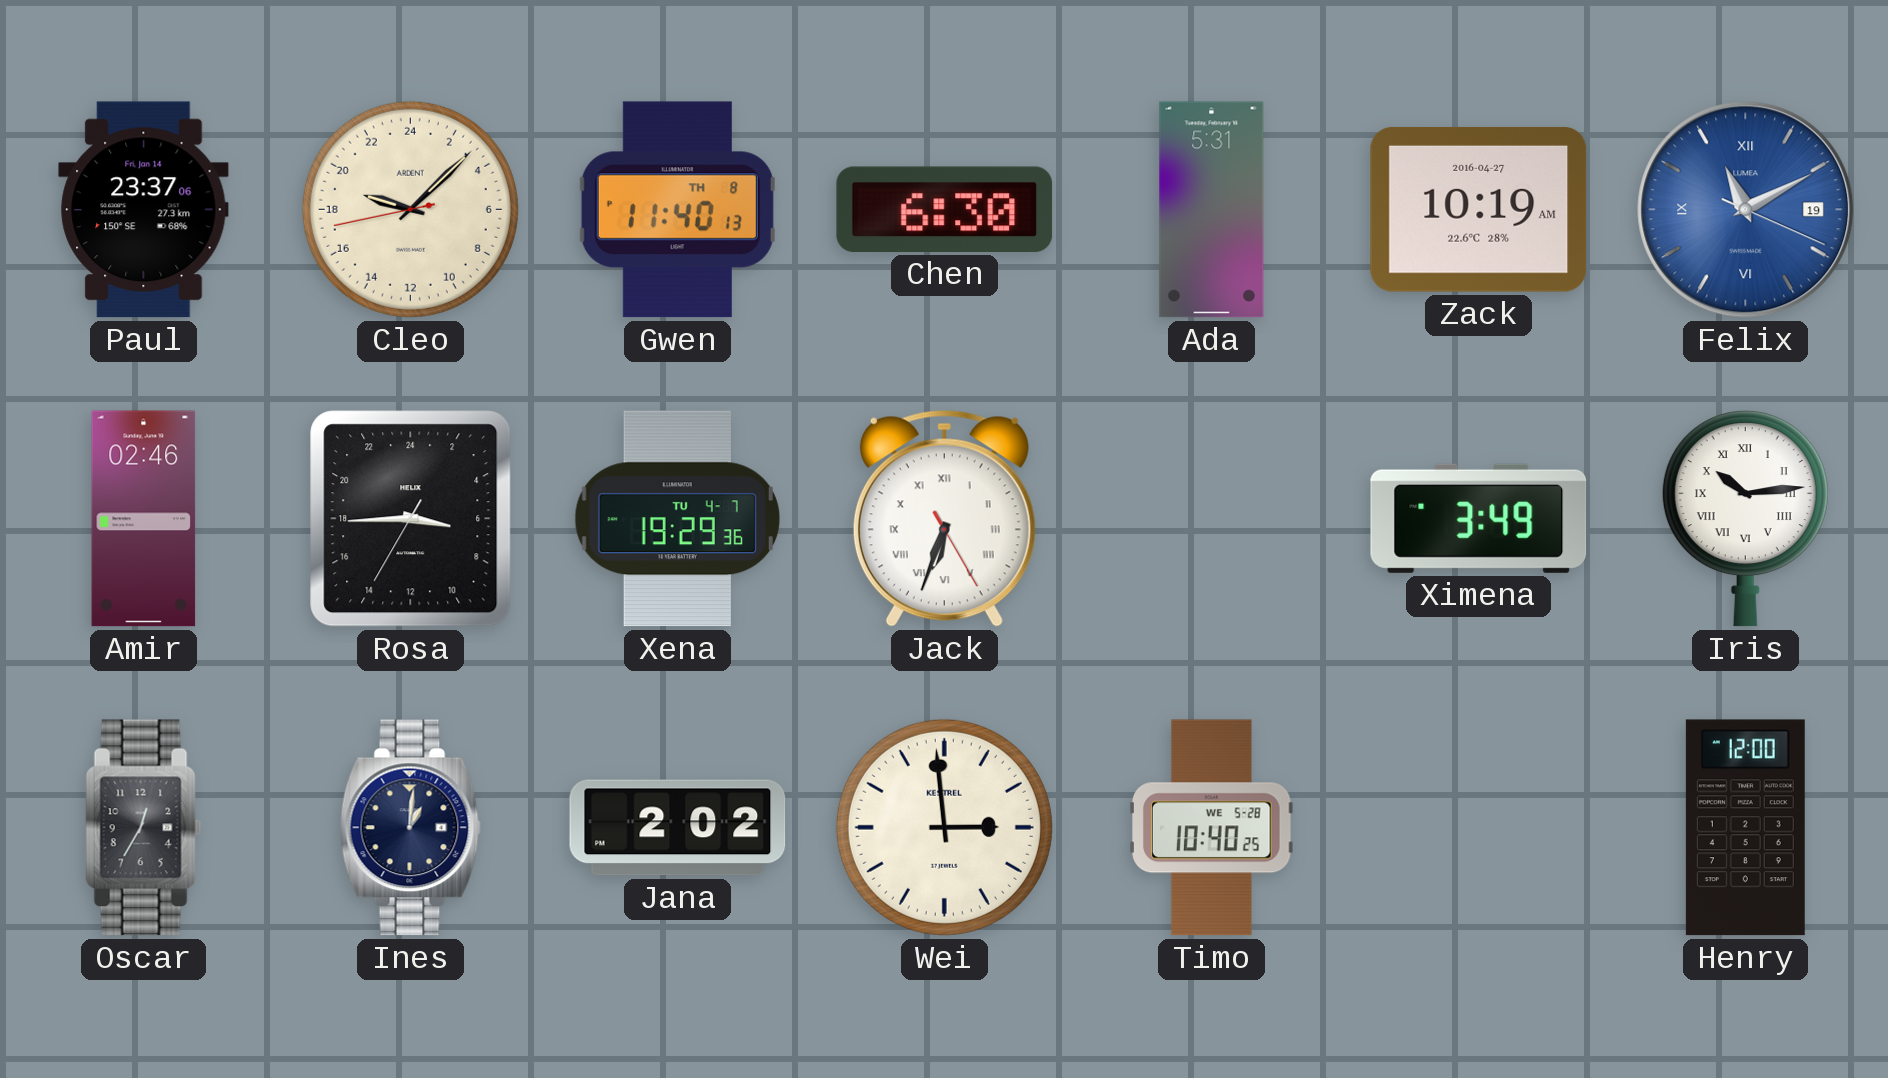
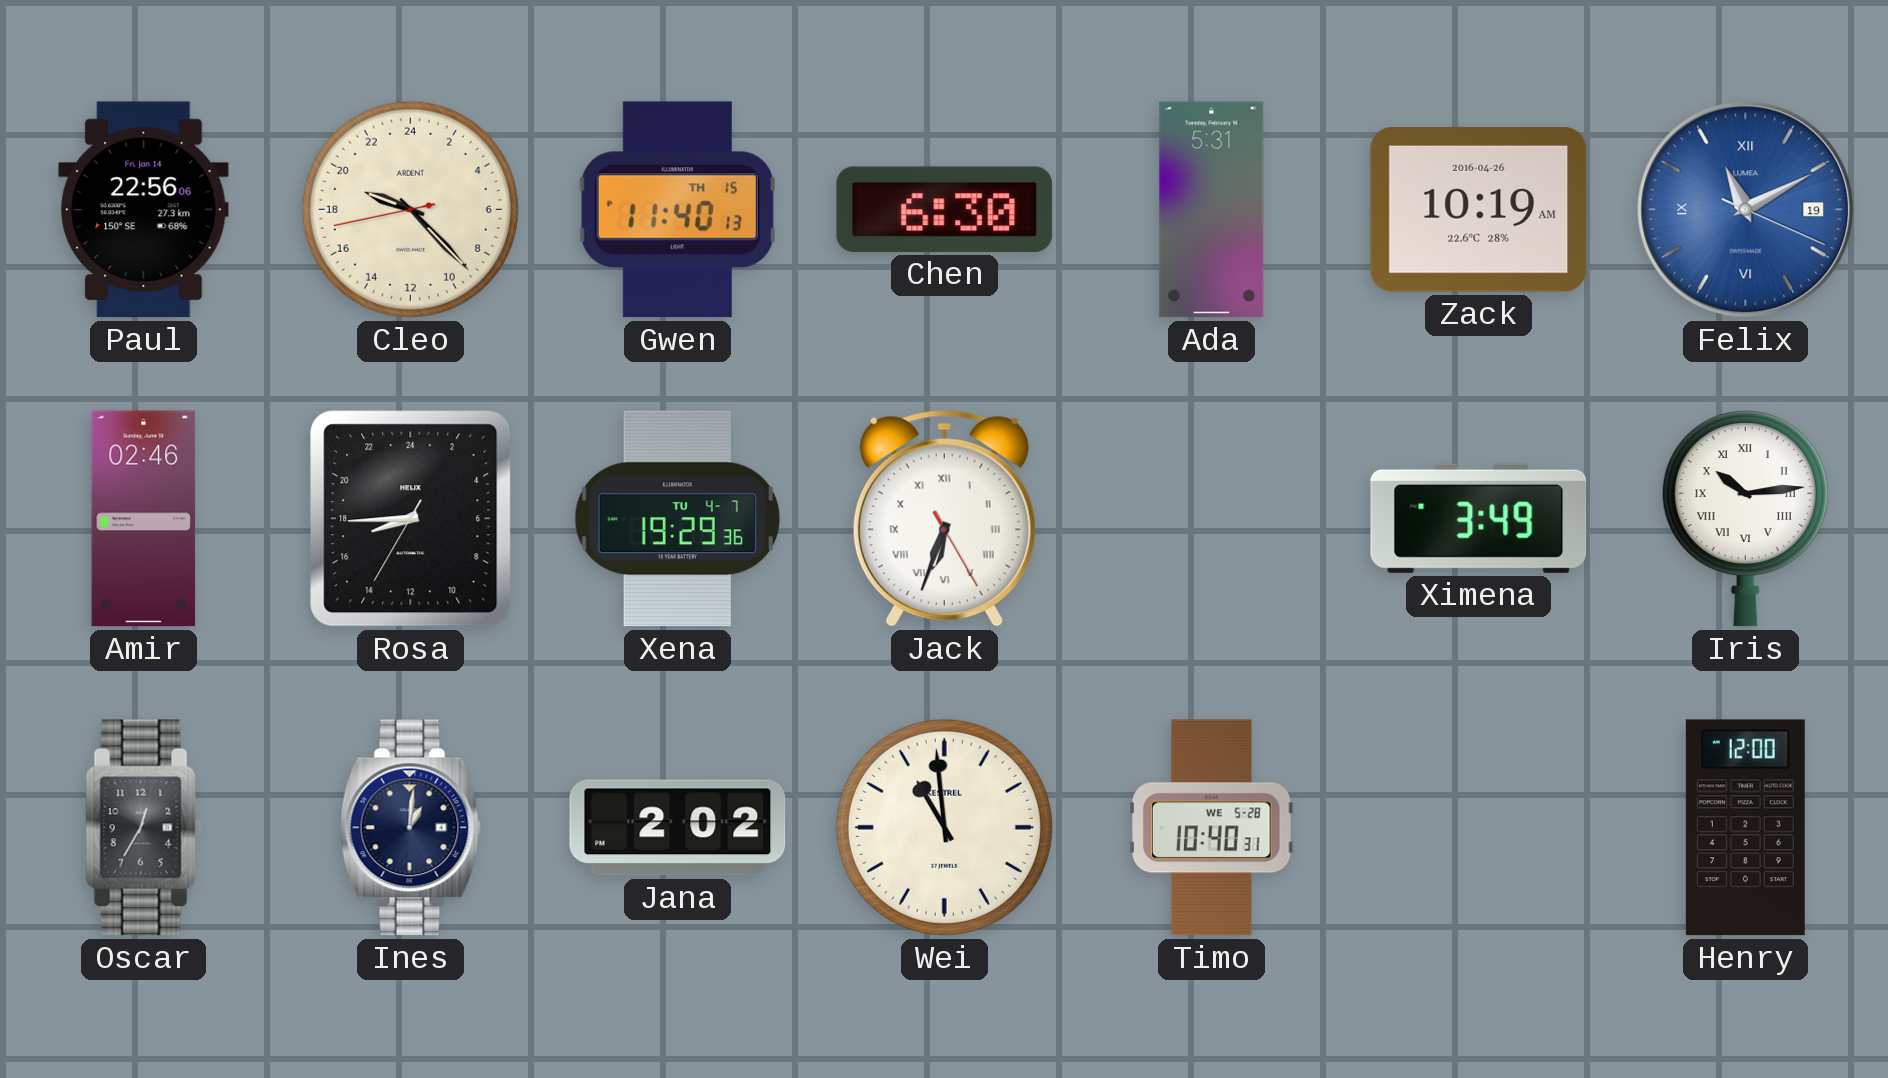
Paul: 23:37 -> 22:56 (144, 210)
Cleo: 19:07 -> 19:22 (410, 209)
Gwen date: TH 8 -> TH 15 (677, 210)
Zack date: 2016-04-27 -> 2016-04-26 (1479, 209)
Rosa: 6:44 -> 16:44 (411, 519)
Wei: 2:59 -> 10:59 (944, 827)
Timo: 10:40:25 -> 10:40:31 (1212, 828)
